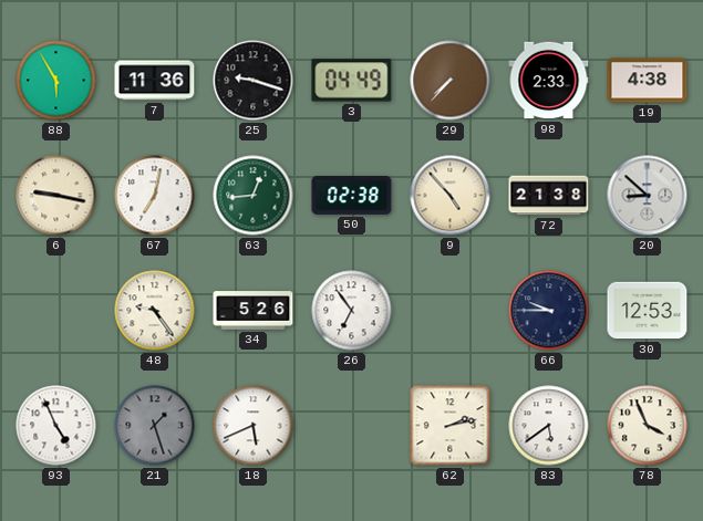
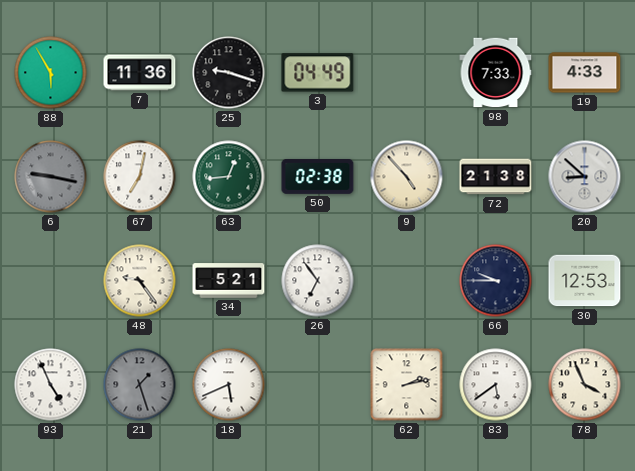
29: 7:37 -> none (451, 81)
98: 2:33 -> 7:33 (496, 73)
19: 4:38 -> 4:33 (585, 73)
6 dial: cream -> grey (51, 177)
34: 5:26 -> 5:21 (229, 281)
